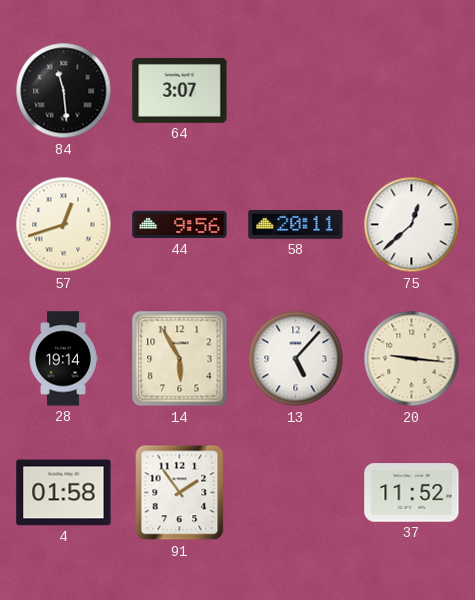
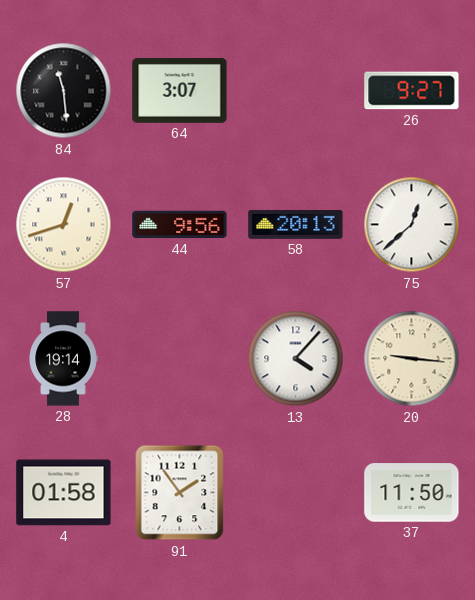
26: none -> 9:27 (412, 91)
58: 20:11 -> 20:13 (296, 224)
14: 5:55 -> none (180, 359)
13: 5:07 -> 4:07 (296, 359)
37: 11:52 -> 11:50 (412, 493)
